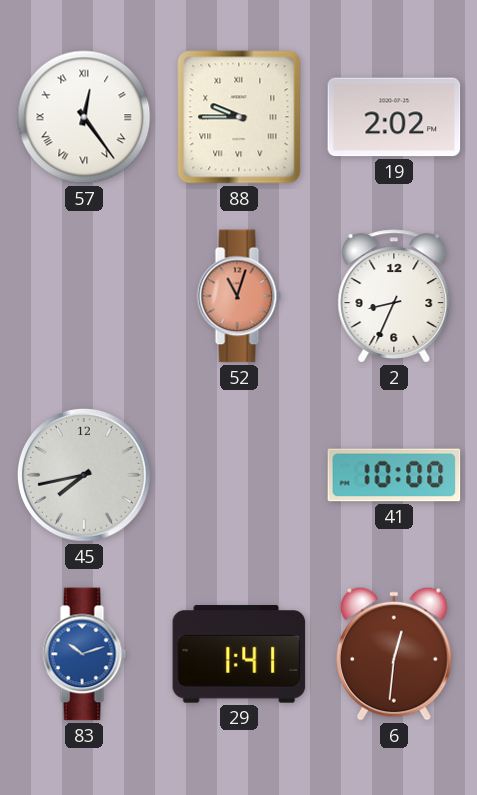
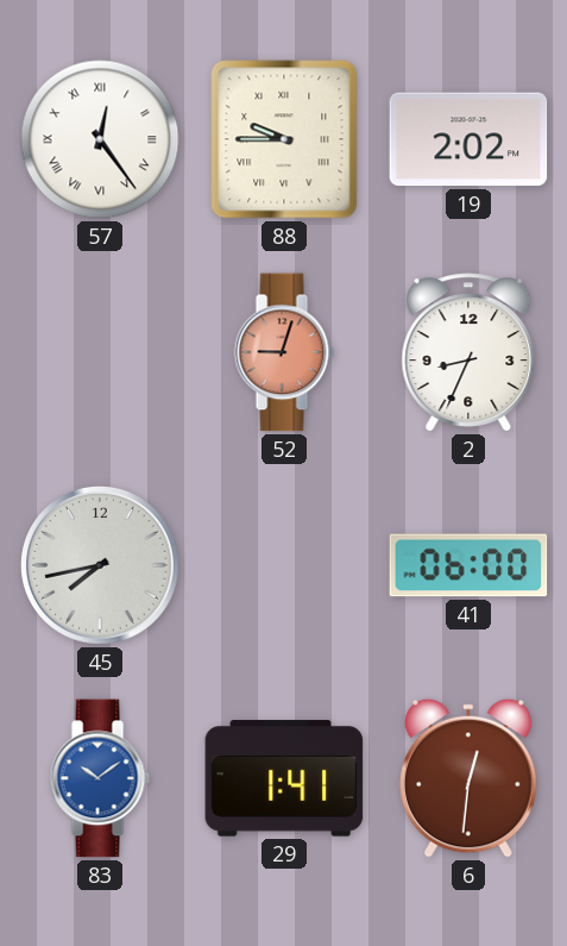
52: 11:03 -> 9:03 (284, 352)
41: 10:00 -> 06:00 (468, 565)
83: 10:12 -> 10:09 (100, 778)
